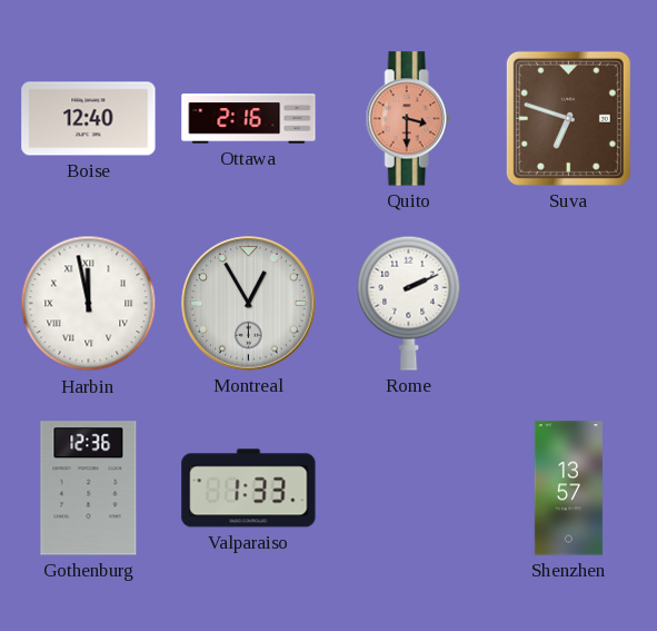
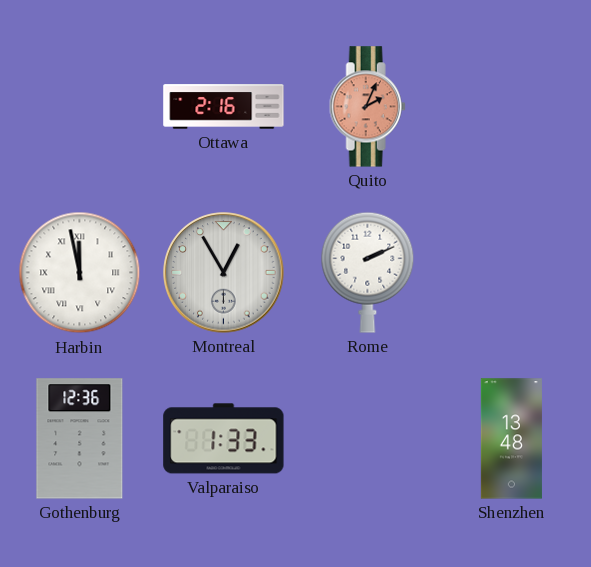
Boise: 12:40 -> none (89, 119)
Quito: 3:30 -> 2:04 (367, 107)
Suva: 6:48 -> none (568, 118)
Shenzhen: 13:57 -> 13:48 (511, 439)
